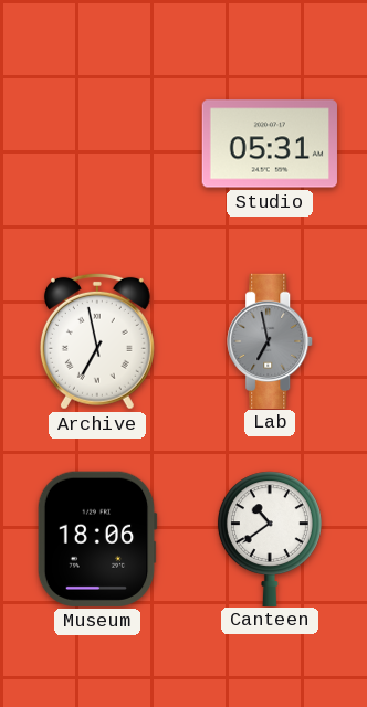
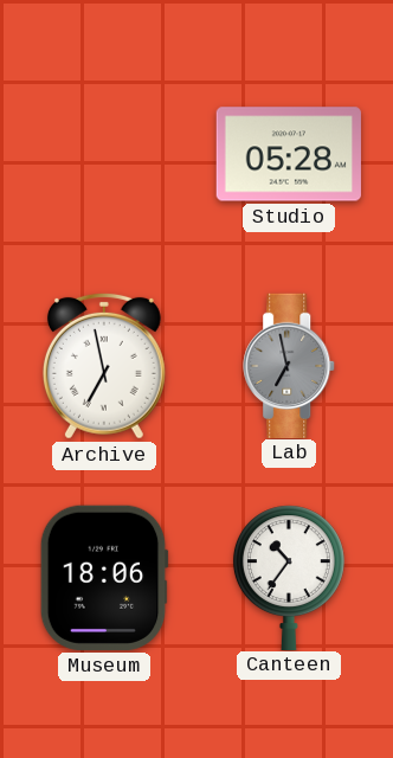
Studio: 05:31 -> 05:28 (289, 154)
Canteen: 10:39 -> 10:36 (289, 577)
